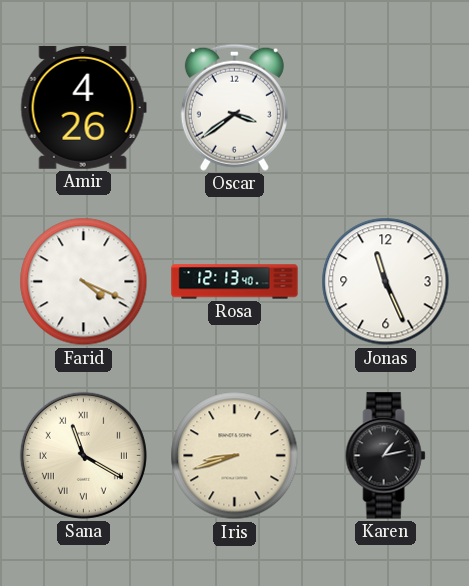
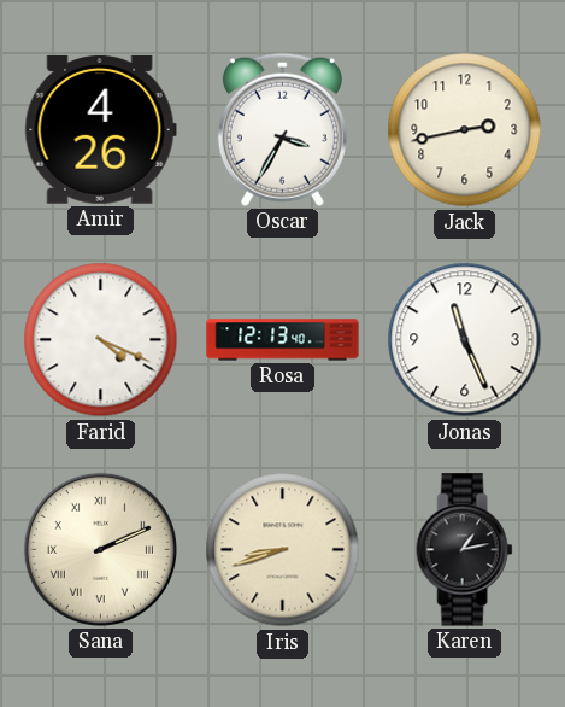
Oscar: 3:39 -> 3:35 (282, 129)
Jack: none -> 2:43 (465, 130)
Sana: 11:20 -> 2:11 (100, 549)
